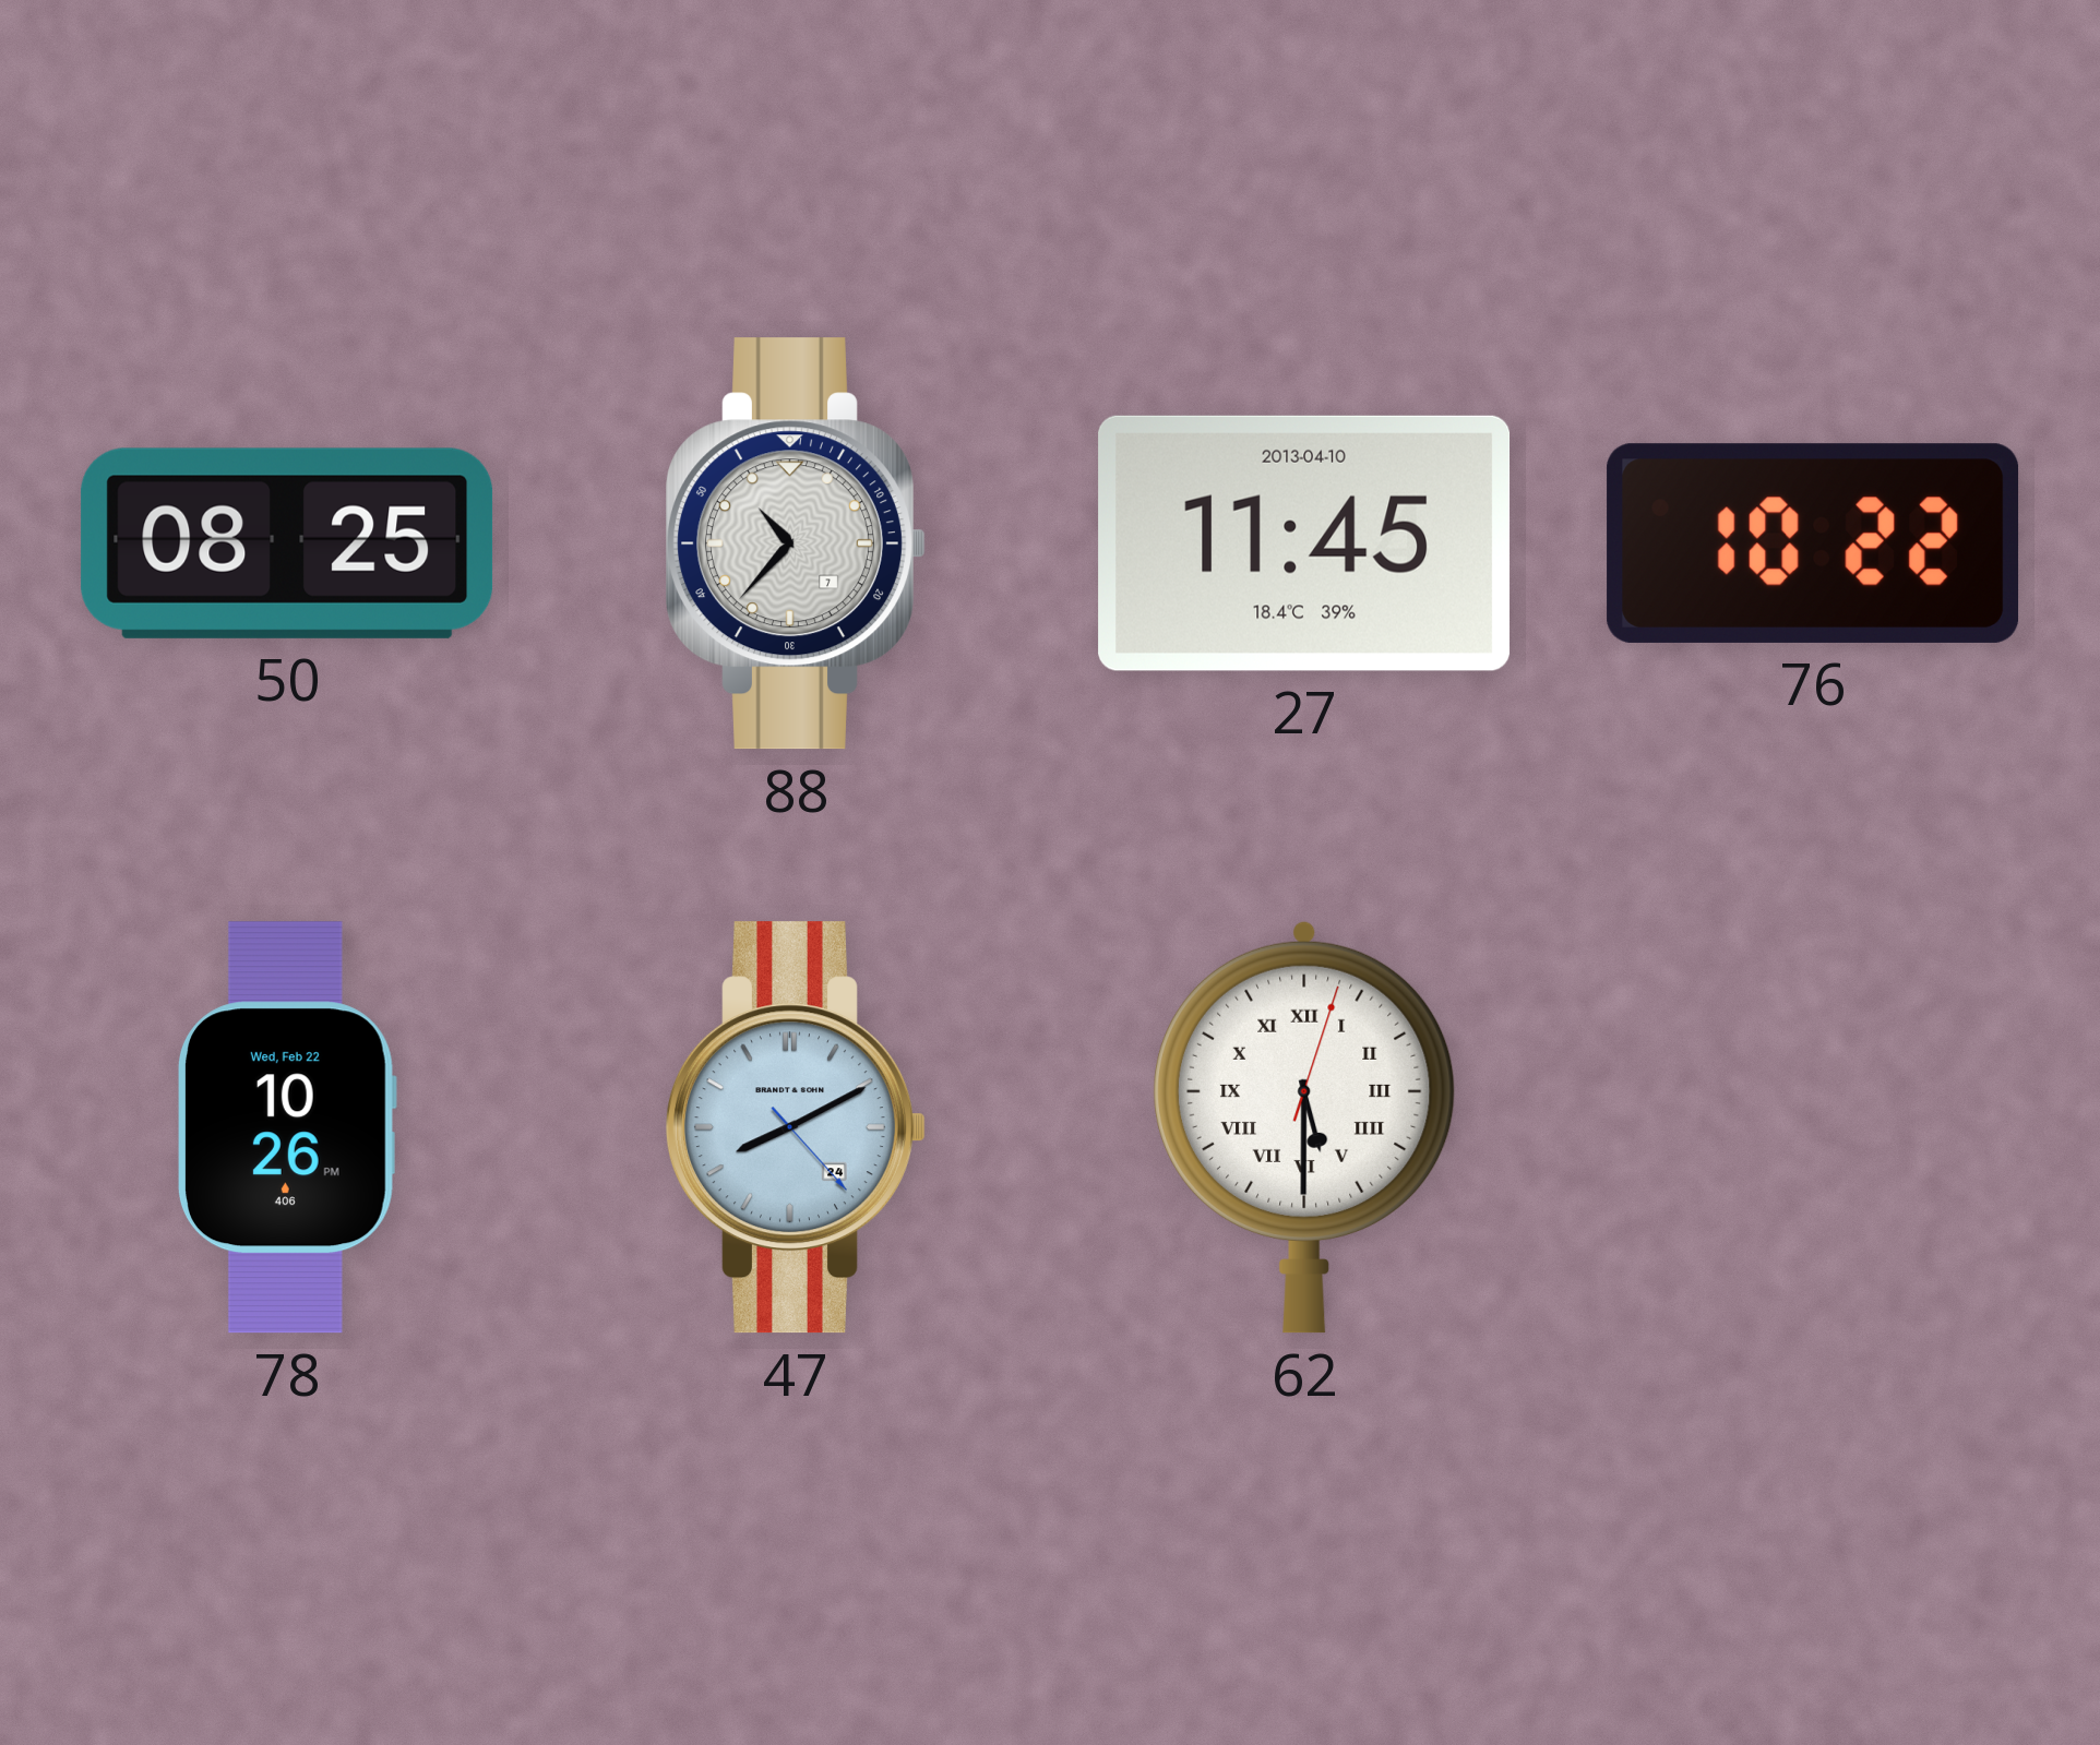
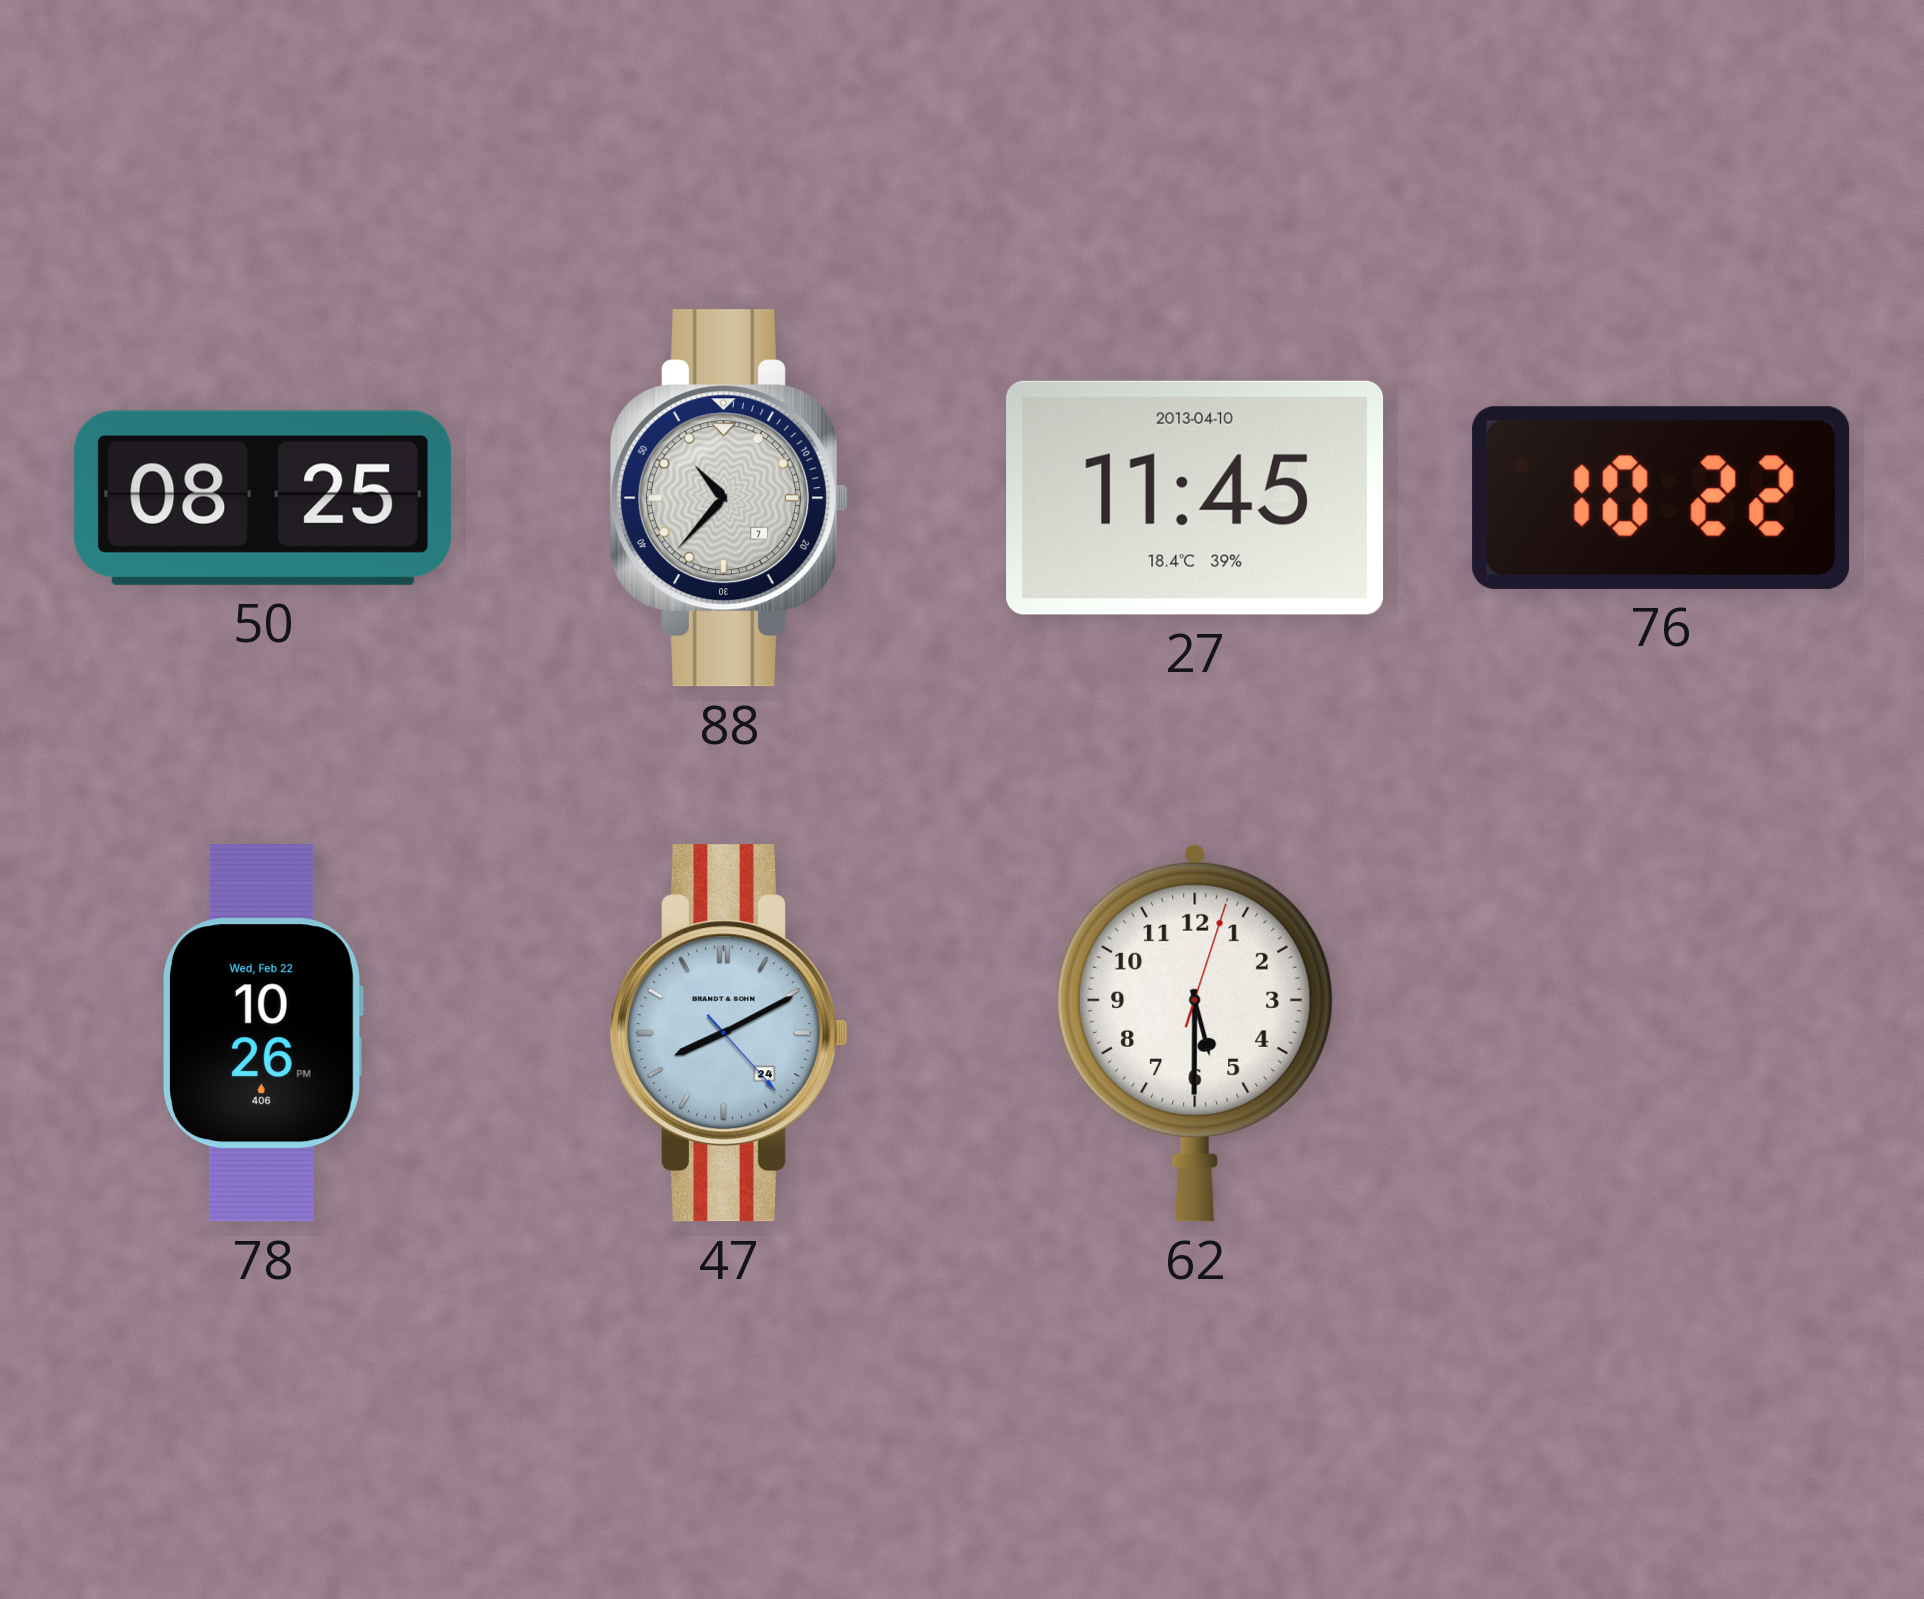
62 numerals: Roman -> Arabic (1195, 1033)
